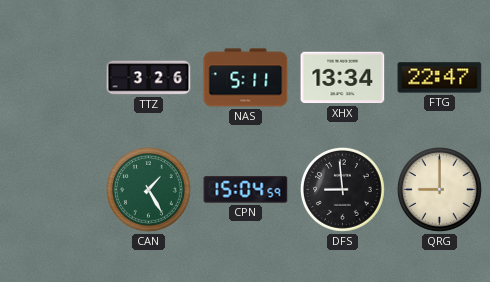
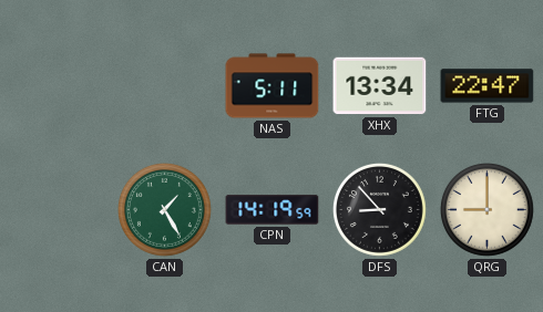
TTZ: 3:26 -> none (149, 78)
CPN: 15:04 -> 14:19 (273, 210)
DFS: 8:59 -> 8:53 (379, 209)
